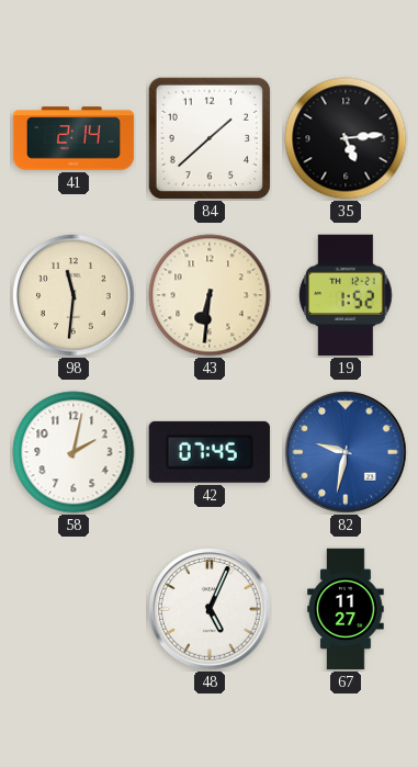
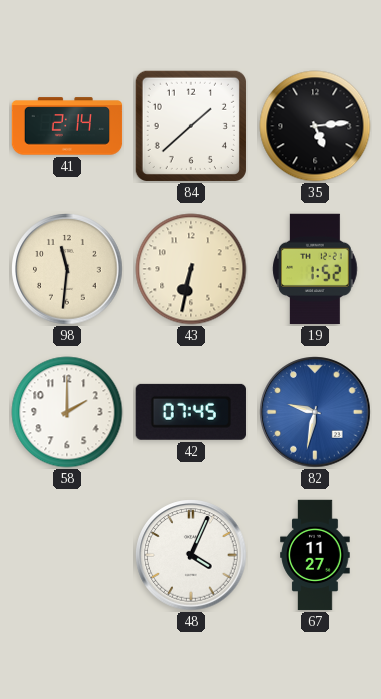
43: 6:31 -> 6:32 (191, 269)
58: 2:02 -> 2:00 (67, 412)
48: 5:04 -> 4:04 (191, 555)
